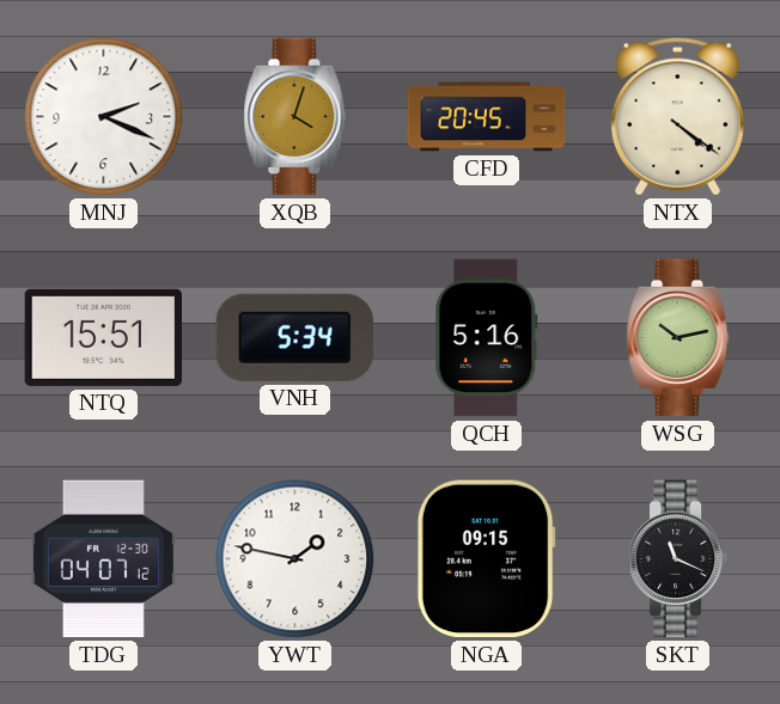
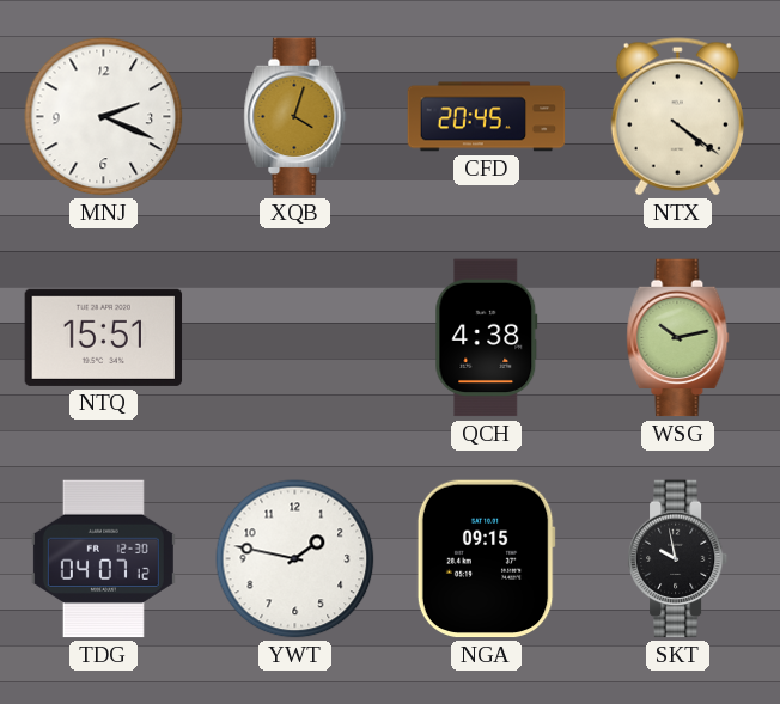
VNH: 5:34 -> none (294, 337)
QCH: 5:16 -> 4:38 (487, 338)
SKT: 11:19 -> 9:58 (678, 559)
